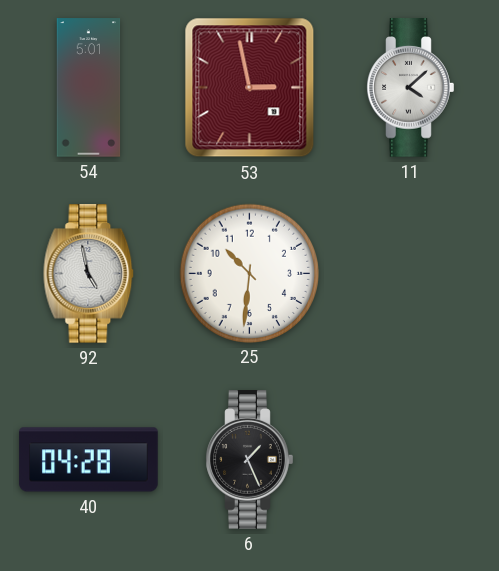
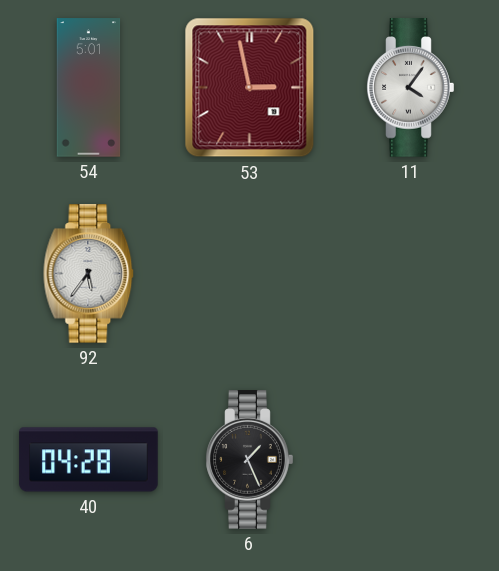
11: 4:08 -> 4:06 (411, 88)
92: 4:58 -> 5:36 (89, 274)
25: 10:31 -> none (249, 273)
